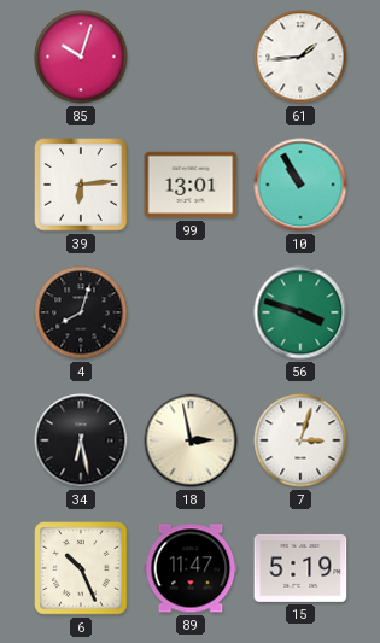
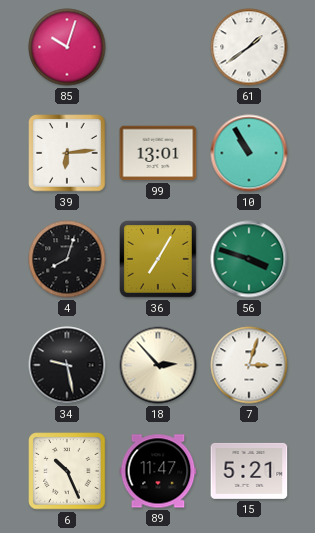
61: 1:44 -> 1:39 (249, 47)
36: none -> 7:05 (159, 260)
34: 6:28 -> 9:28 (67, 365)
18: 2:58 -> 2:53 (158, 365)
15: 5:19 -> 5:21 (249, 471)
